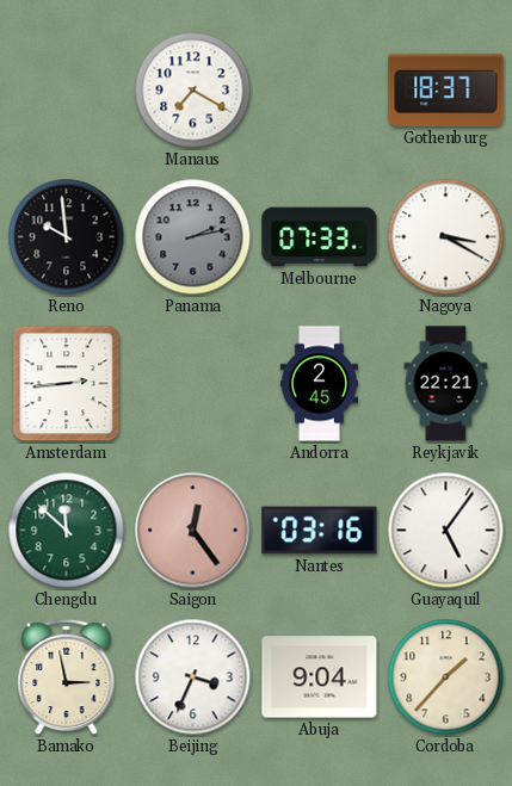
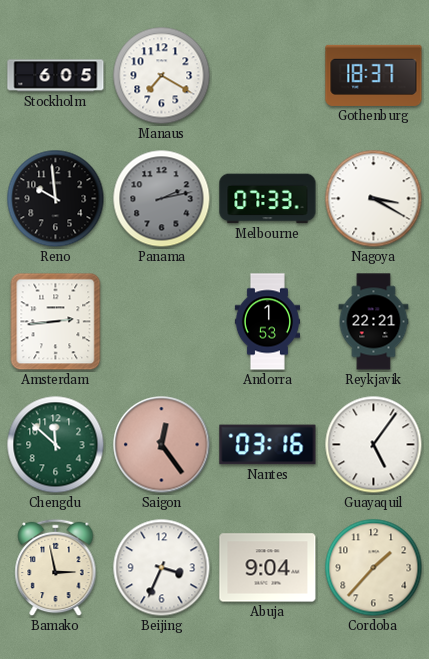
Stockholm: none -> 6:05 (56, 76)
Andorra: 2:45 -> 1:53 (267, 322)
